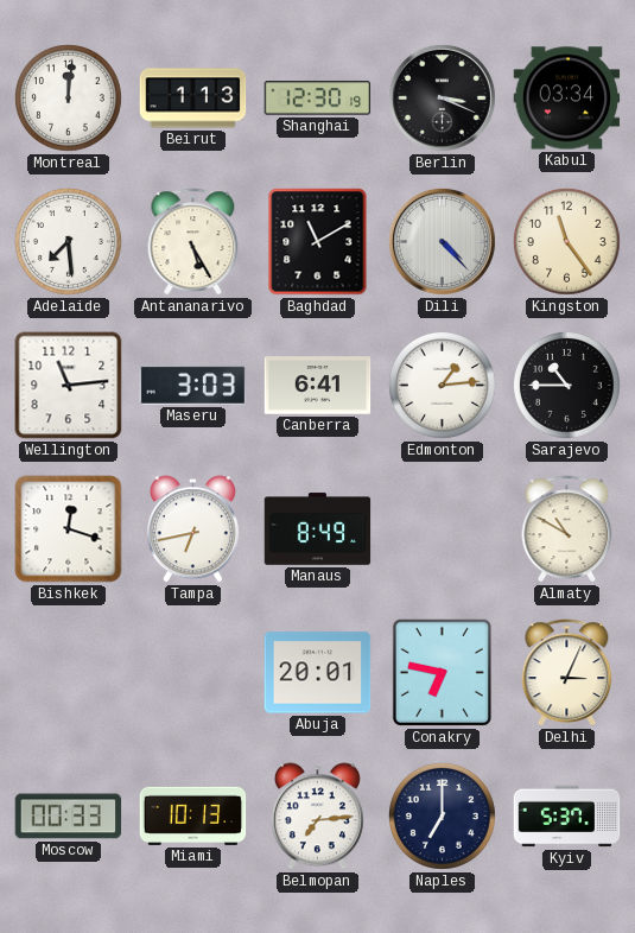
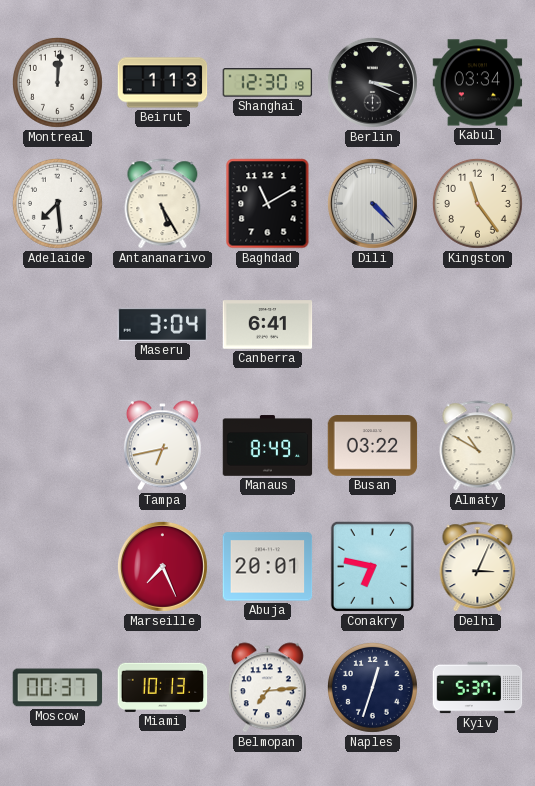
Wellington: 11:14 -> none (69, 386)
Maseru: 3:03 -> 3:04 (163, 324)
Edmonton: 1:14 -> none (442, 385)
Sarajevo: 10:45 -> none (566, 385)
Bishkek: 12:18 -> none (69, 529)
Busan: none -> 03:22 (373, 446)
Marseille: none -> 7:26 (162, 566)
Moscow: 00:33 -> 00:37 (58, 688)
Naples: 7:00 -> 12:33 (372, 687)
